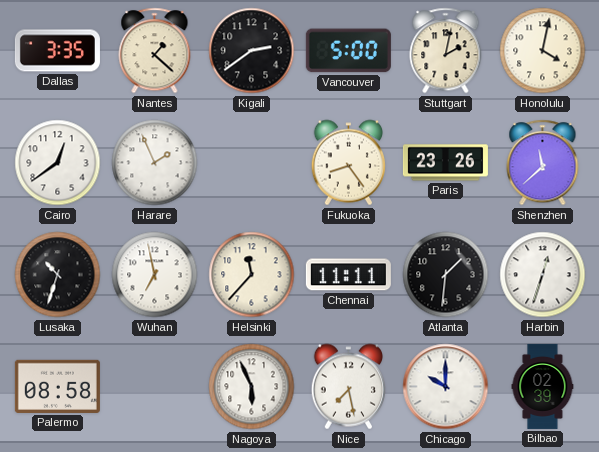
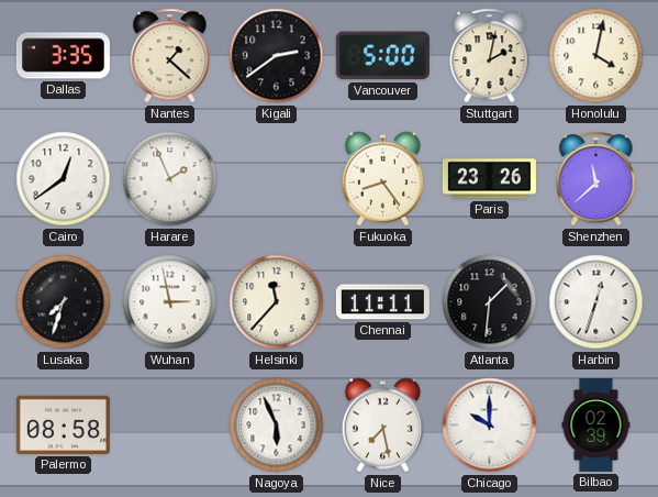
Lusaka: 10:33 -> 7:33 (64, 302)
Wuhan: 6:58 -> 2:58 (170, 302)
